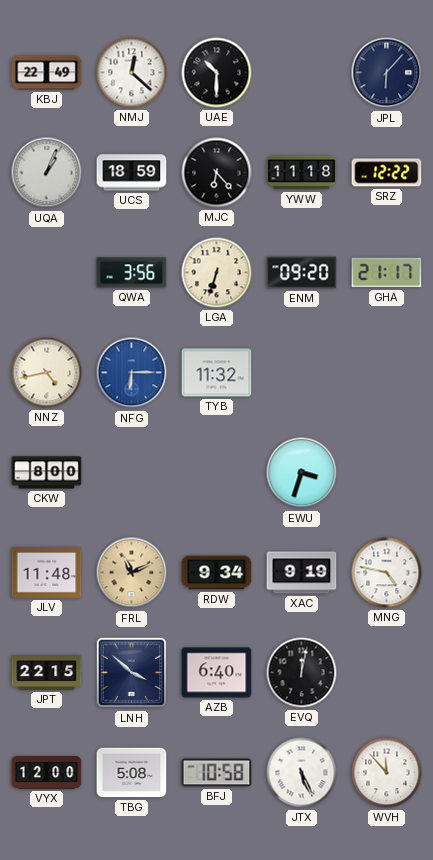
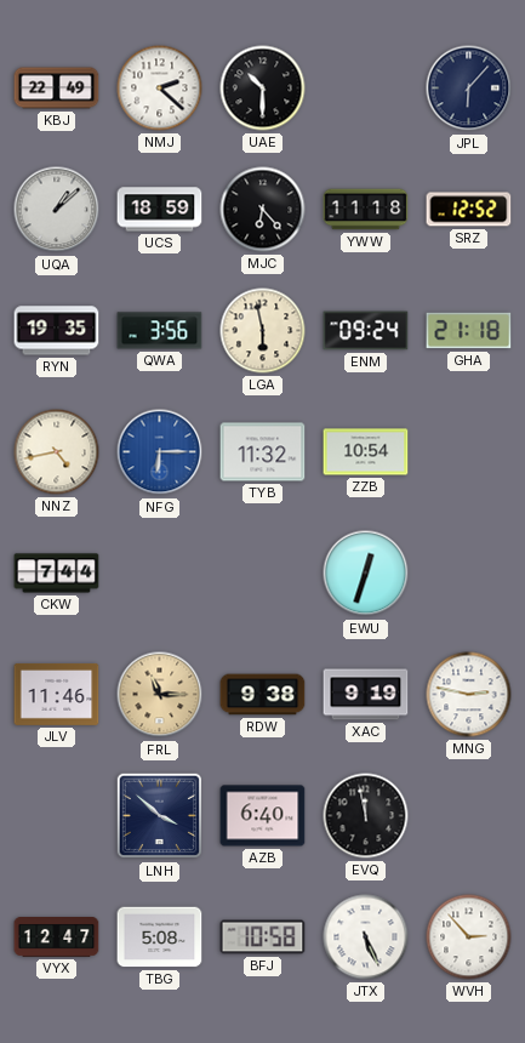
NMJ: 12:22 -> 2:22 (160, 89)
UQA: 1:04 -> 1:08 (57, 210)
SRZ: 12:22 -> 12:52 (469, 210)
RYN: none -> 19:35 (57, 331)
LGA: 6:33 -> 5:58 (263, 331)
ENM: 09:20 -> 09:24 (366, 331)
GHA: 21:17 -> 21:18 (469, 331)
ZZB: none -> 10:54 (366, 452)
CKW: 8:00 -> 7:44 (57, 574)
EWU: 3:33 -> 12:33 (366, 574)
JLV: 11:48 -> 11:46 (57, 694)
FRL: 11:11 -> 11:15 (160, 695)
RDW: 9:34 -> 9:38 (263, 695)
MNG: 4:47 -> 2:47 (469, 695)
JPT: 22:15 -> none (47, 673)
EVQ: 12:02 -> 11:58 (366, 816)
VYX: 12:00 -> 12:47 (57, 937)
WVH: 11:53 -> 2:53 (469, 937)
